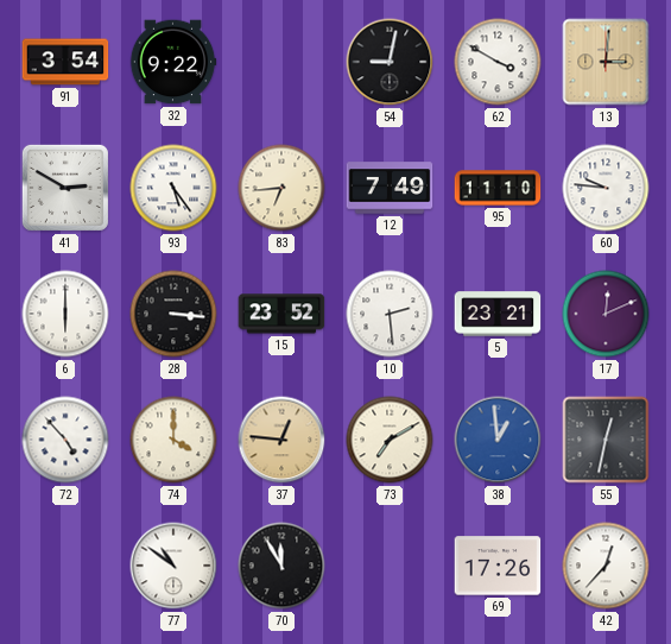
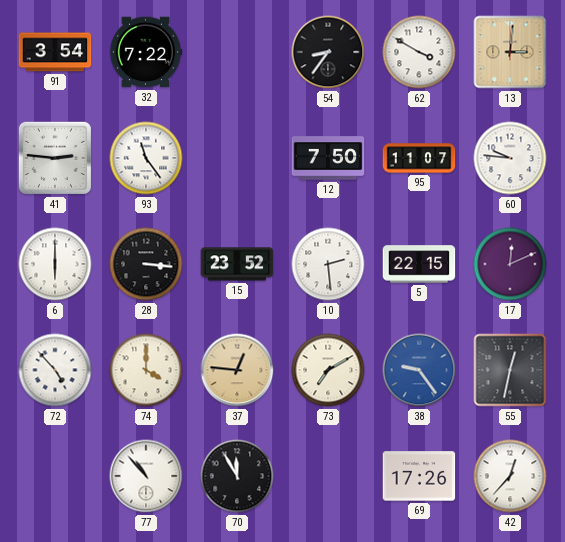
32: 9:22 -> 7:22 (146, 52)
54: 9:02 -> 8:36 (328, 52)
41: 2:50 -> 2:46 (55, 158)
93: 5:24 -> 11:24 (146, 158)
83: 6:44 -> none (281, 188)
12: 7:49 -> 7:50 (328, 158)
95: 11:10 -> 11:07 (419, 158)
5: 23:21 -> 22:15 (419, 264)
38: 12:59 -> 9:24 (419, 370)
77: 10:51 -> 10:53 (146, 476)
